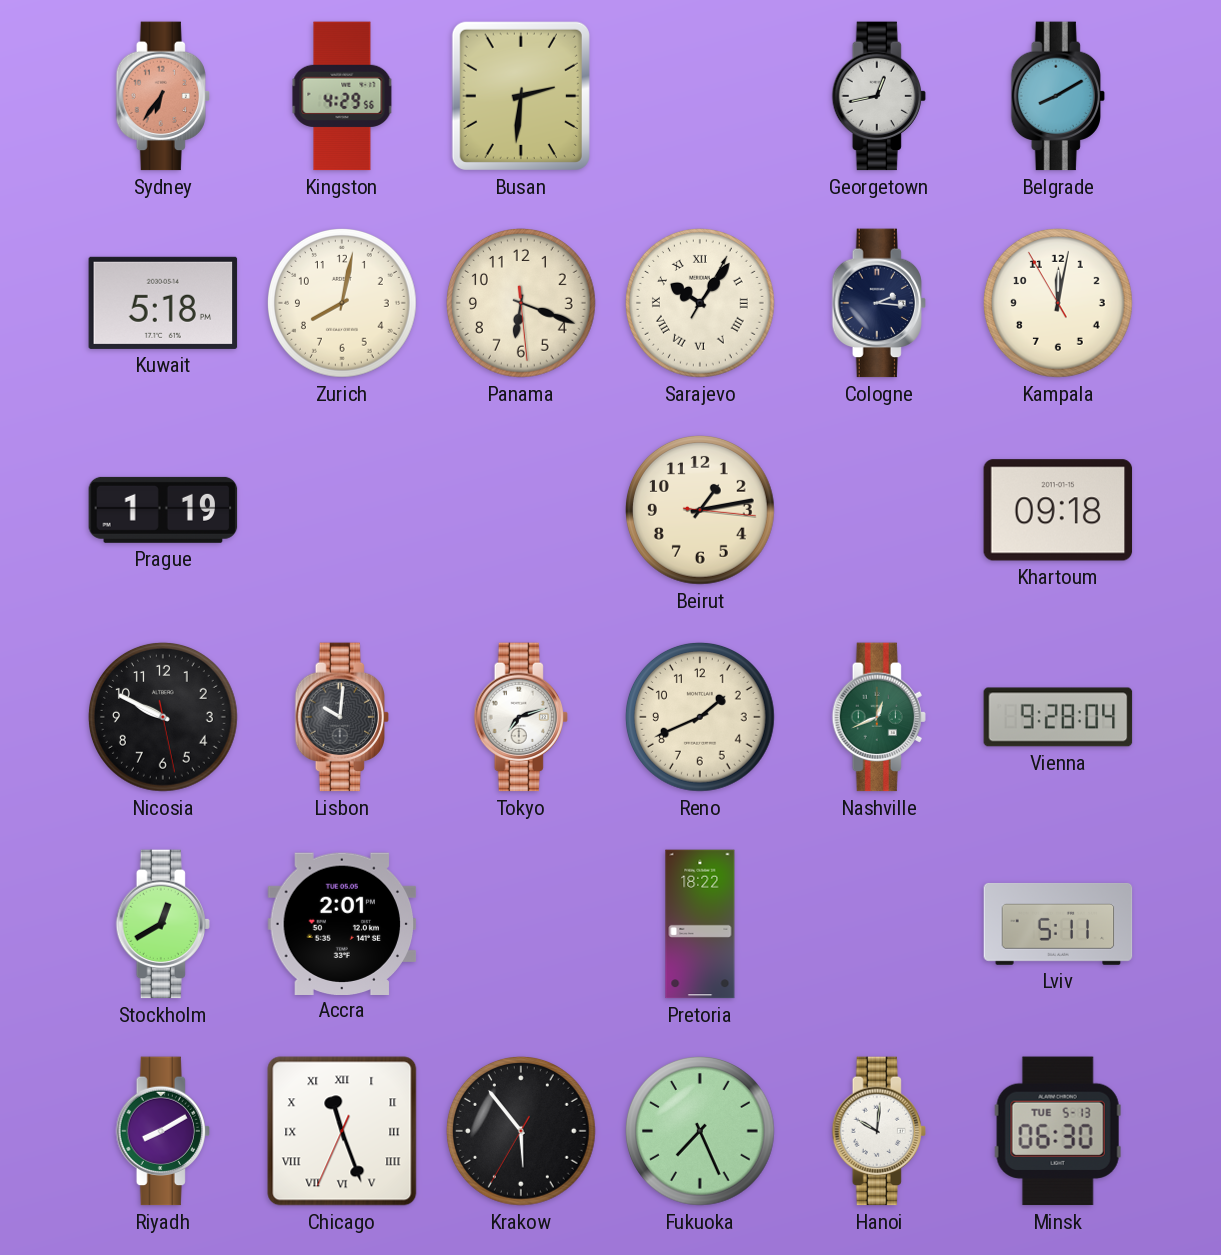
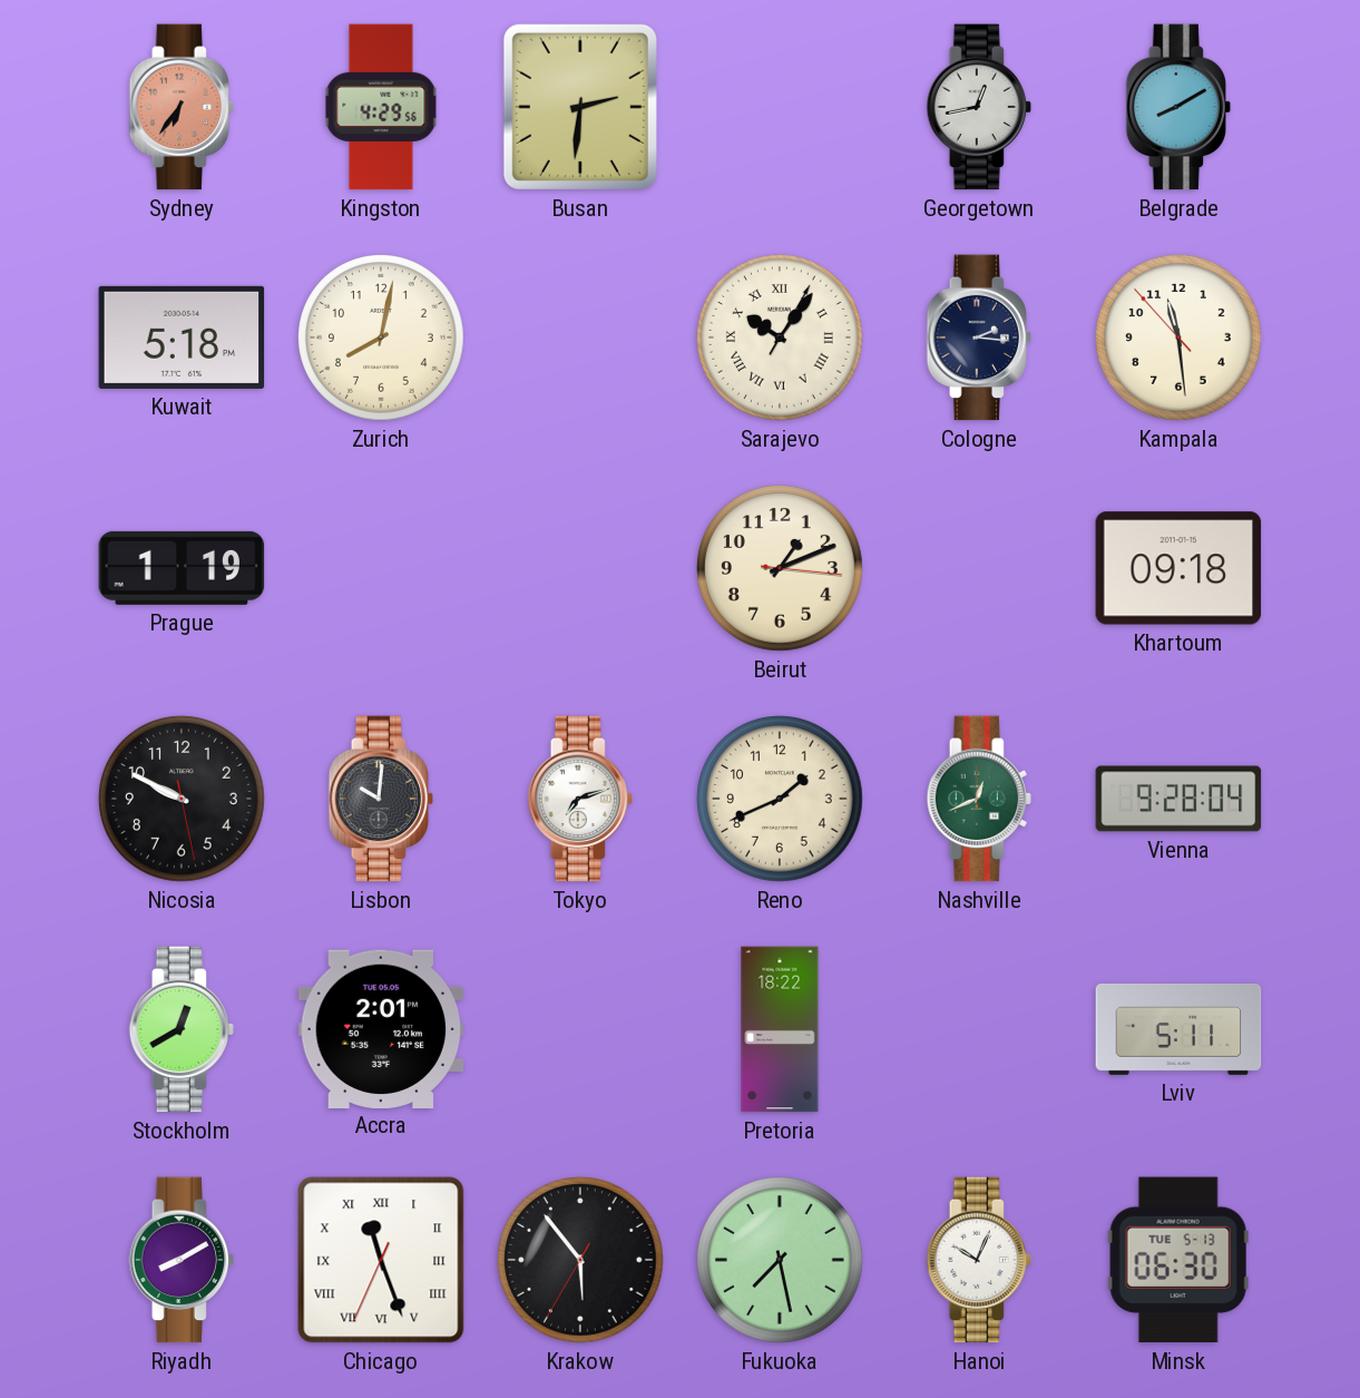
Panama: 6:18 -> none (522, 304)
Kampala: 12:01 -> 11:28 (1180, 339)
Beirut: 1:13 -> 1:11 (781, 569)
Fukuoka: 7:26 -> 7:28 (781, 1261)
Hanoi: 10:01 -> 10:04 (979, 1260)
